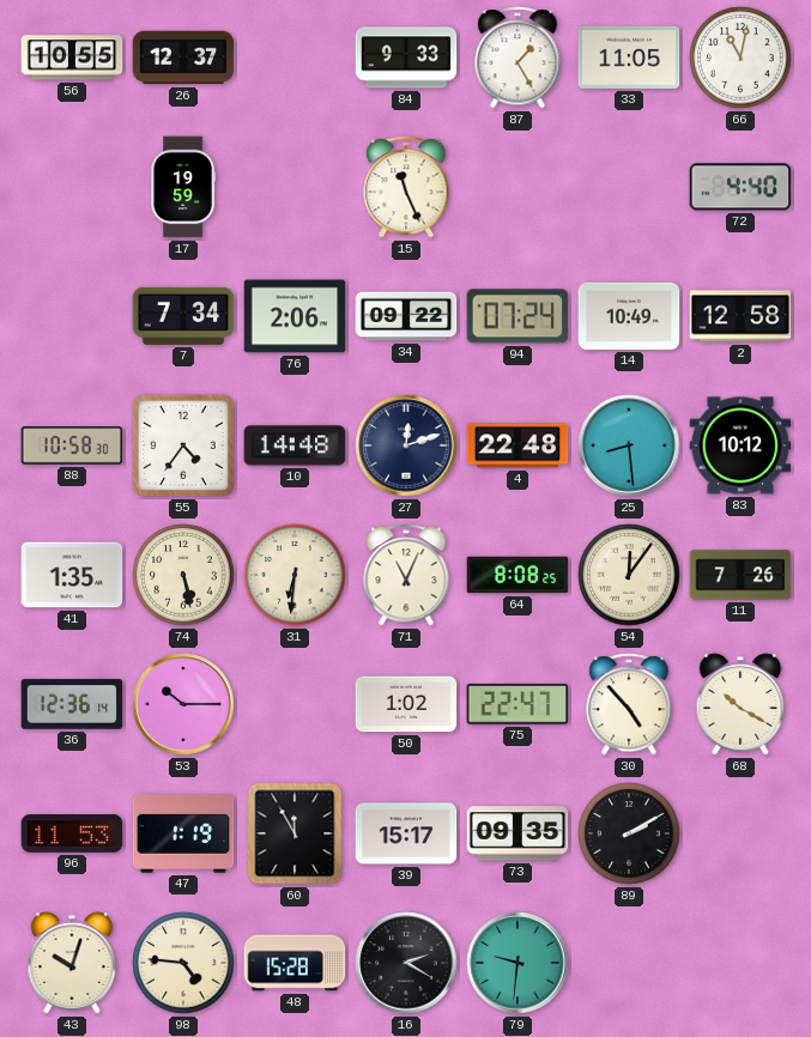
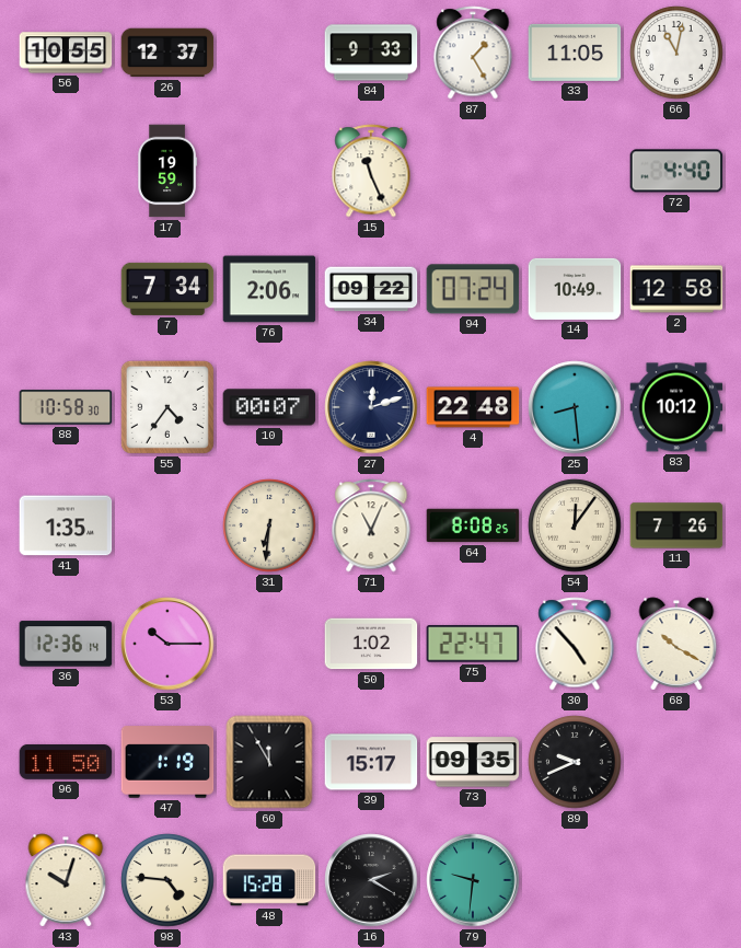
10: 14:48 -> 00:07 (269, 407)
74: 5:28 -> none (183, 575)
96: 11:53 -> 11:50 (66, 763)
89: 2:10 -> 9:41 (575, 762)
